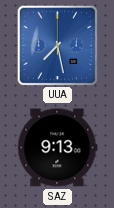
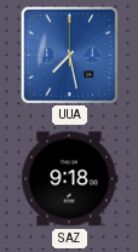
SAZ: 9:13 -> 9:18 (69, 179)
